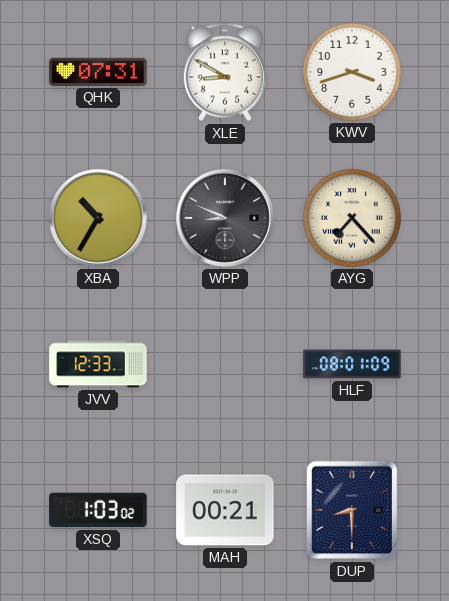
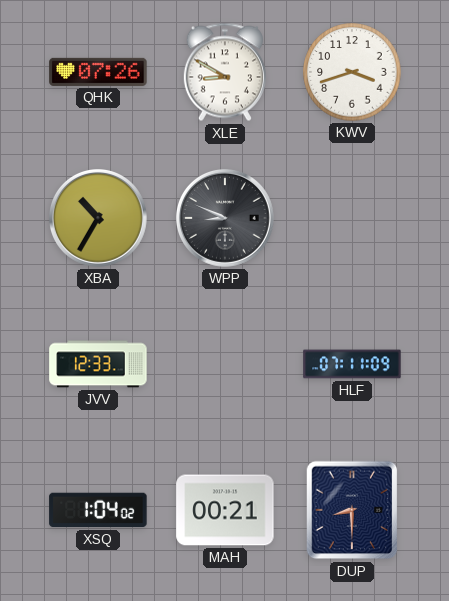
QHK: 07:31 -> 07:26 (98, 72)
AYG: 7:23 -> none (352, 218)
HLF: 08:01 -> 07:11 (352, 364)
XSQ: 1:03 -> 1:04 (98, 510)
